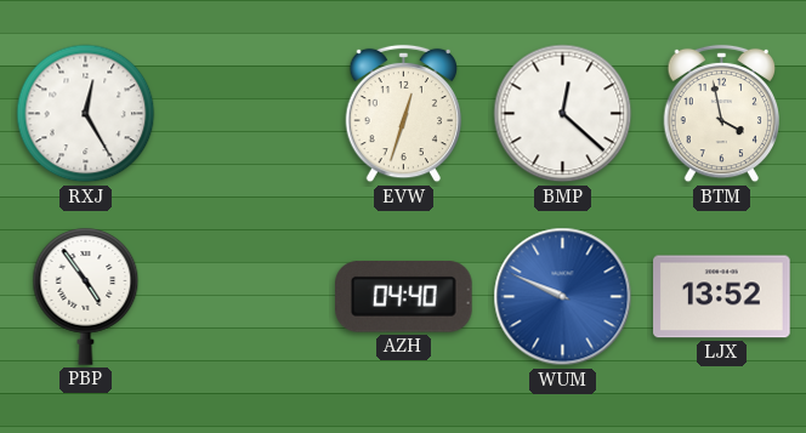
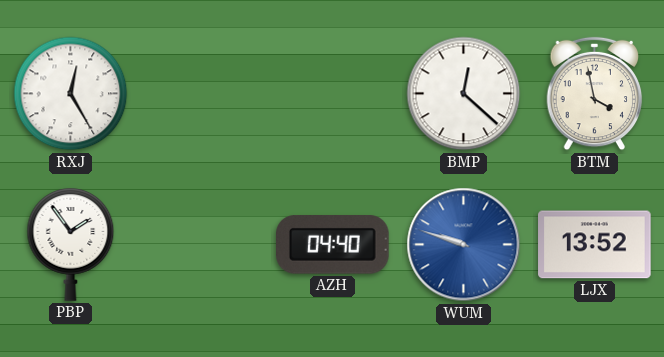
EVW: 12:33 -> none (404, 114)
PBP: 4:54 -> 1:54 (71, 245)
WUM: 9:49 -> 9:48 (464, 245)
